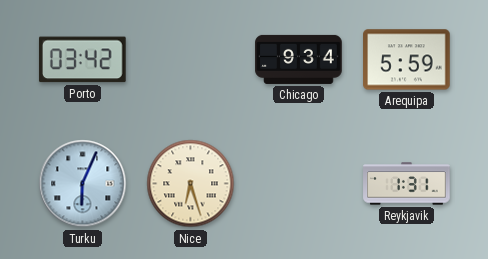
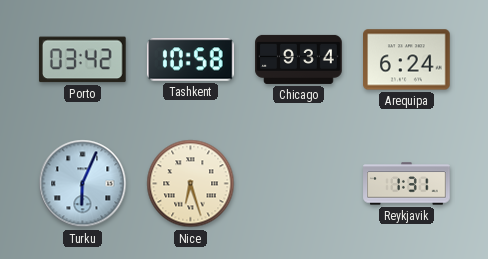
Tashkent: none -> 10:58 (190, 60)
Arequipa: 5:59 -> 6:24 (407, 60)
